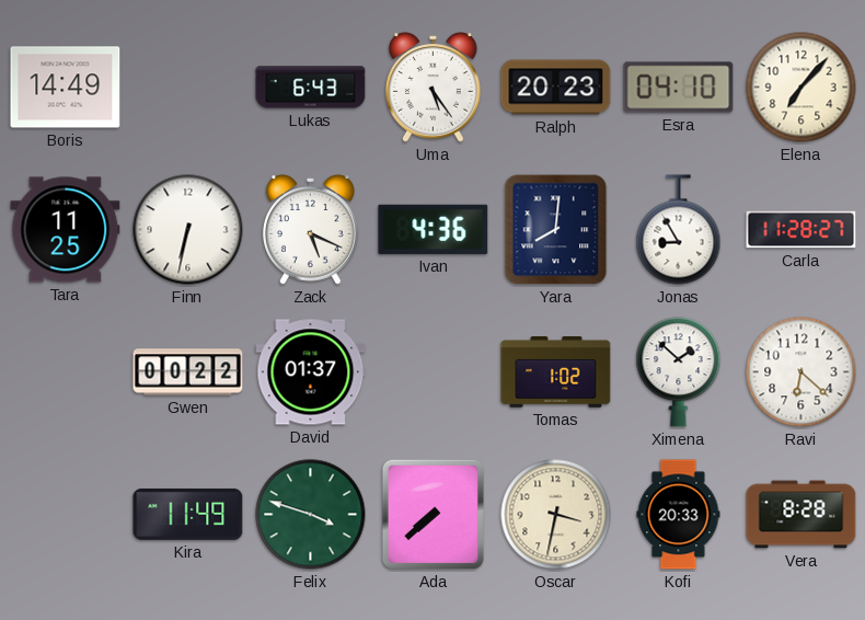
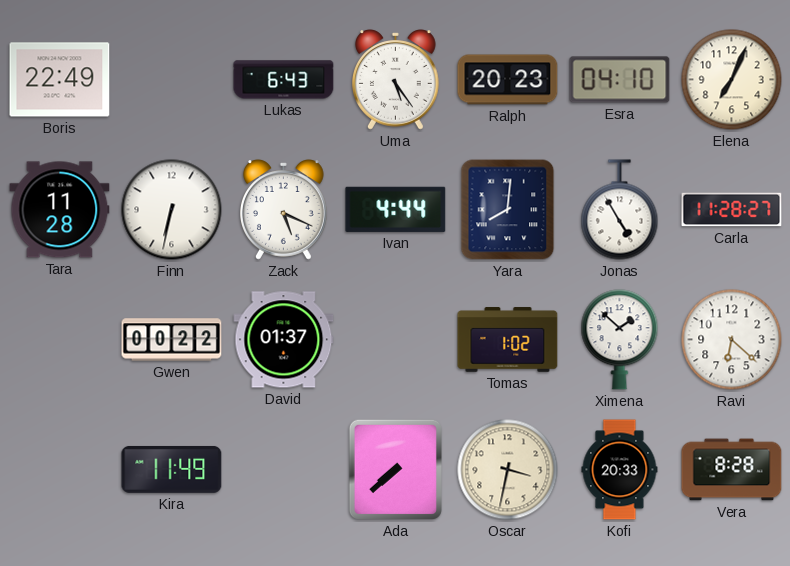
Boris: 14:49 -> 22:49 (60, 80)
Elena: 7:07 -> 7:04 (732, 80)
Tara: 11:25 -> 11:28 (60, 210)
Ivan: 4:36 -> 4:44 (396, 209)
Jonas: 8:55 -> 4:55 (620, 210)
Felix: 3:48 -> none (311, 515)
